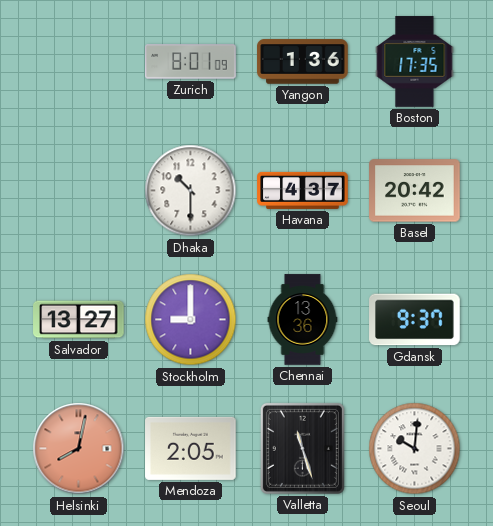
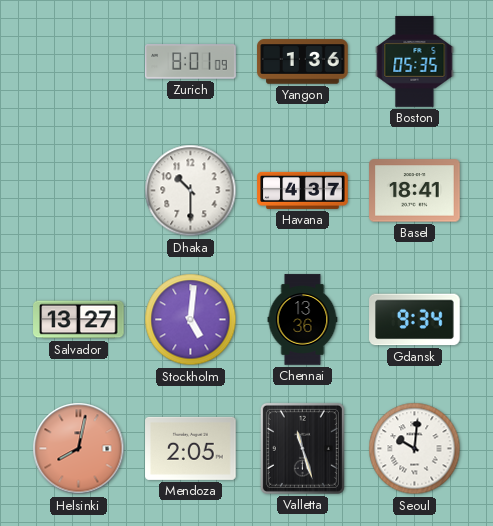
Boston: 17:35 -> 05:35 (415, 62)
Basel: 20:42 -> 18:41 (415, 191)
Stockholm: 9:00 -> 5:01 (191, 320)
Gdansk: 9:37 -> 9:34 (415, 320)
